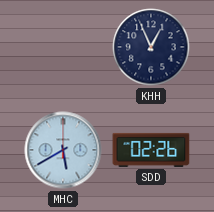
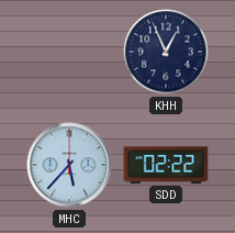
MHC: 5:40 -> 5:37 (69, 165)
SDD: 02:26 -> 02:22 (166, 165)
